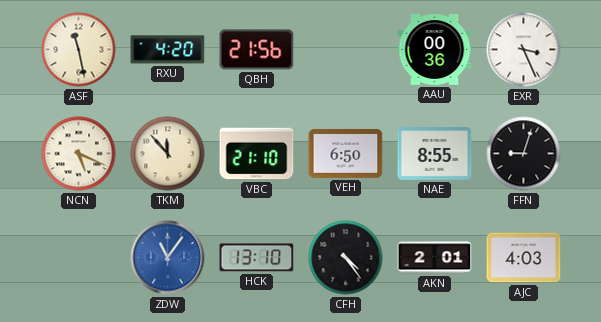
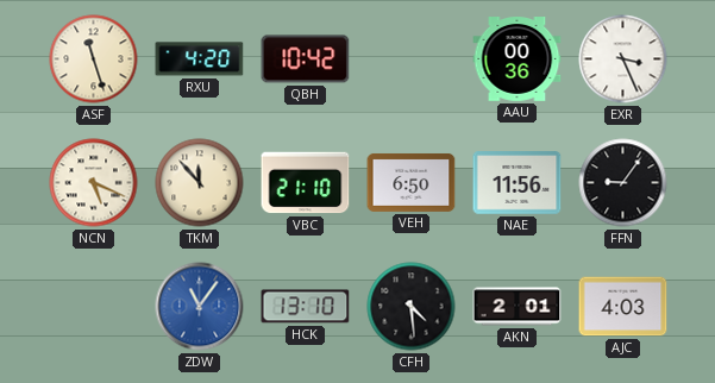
ASF: 11:28 -> 11:27 (94, 59)
QBH: 21:56 -> 10:42 (306, 59)
NAE: 8:55 -> 11:56 (518, 183)
FFN: 9:03 -> 9:06 (623, 183)
CFH: 4:24 -> 4:29 (412, 307)
